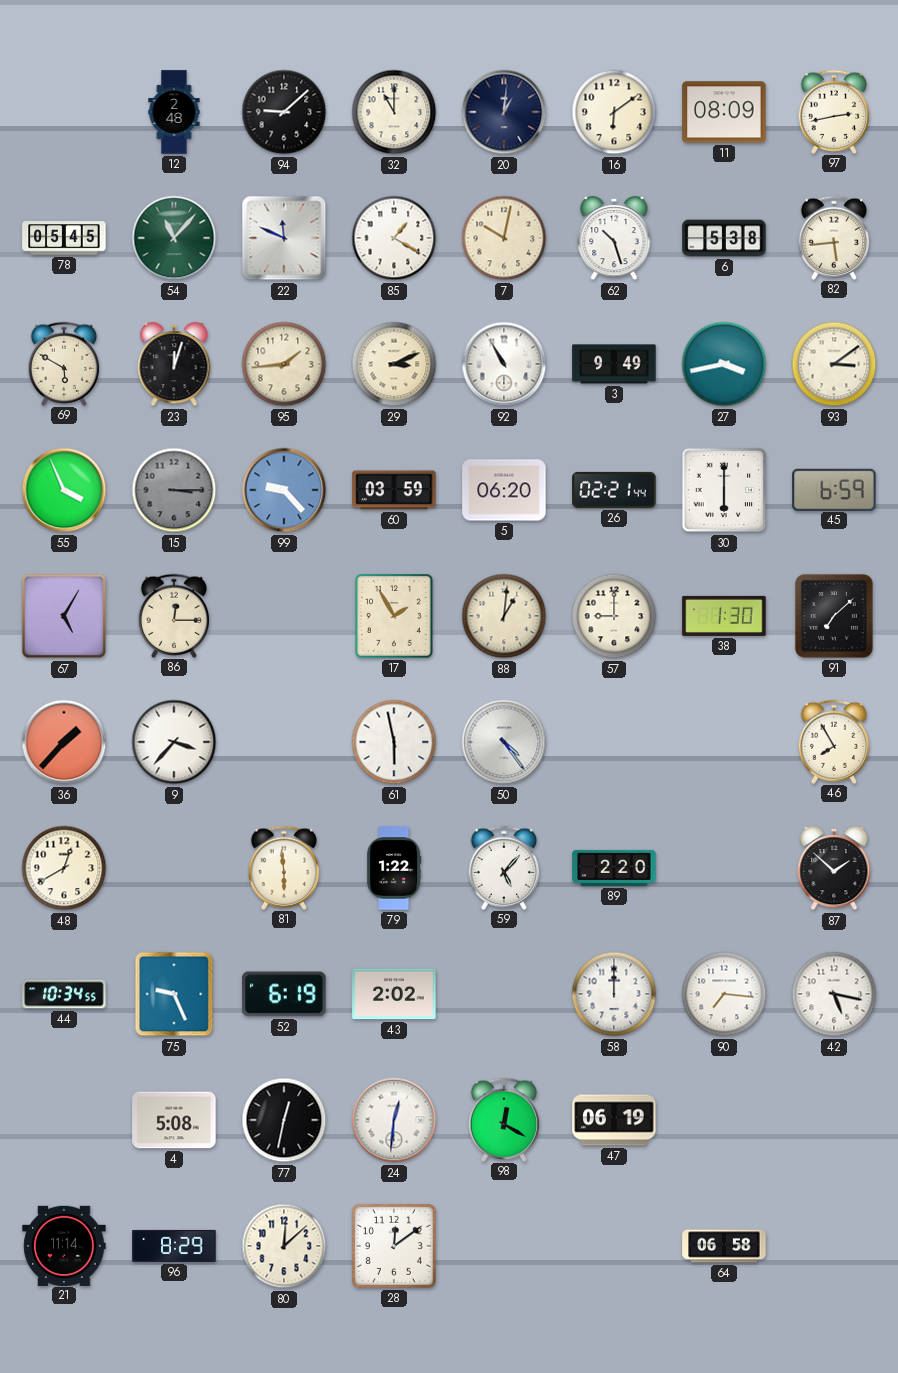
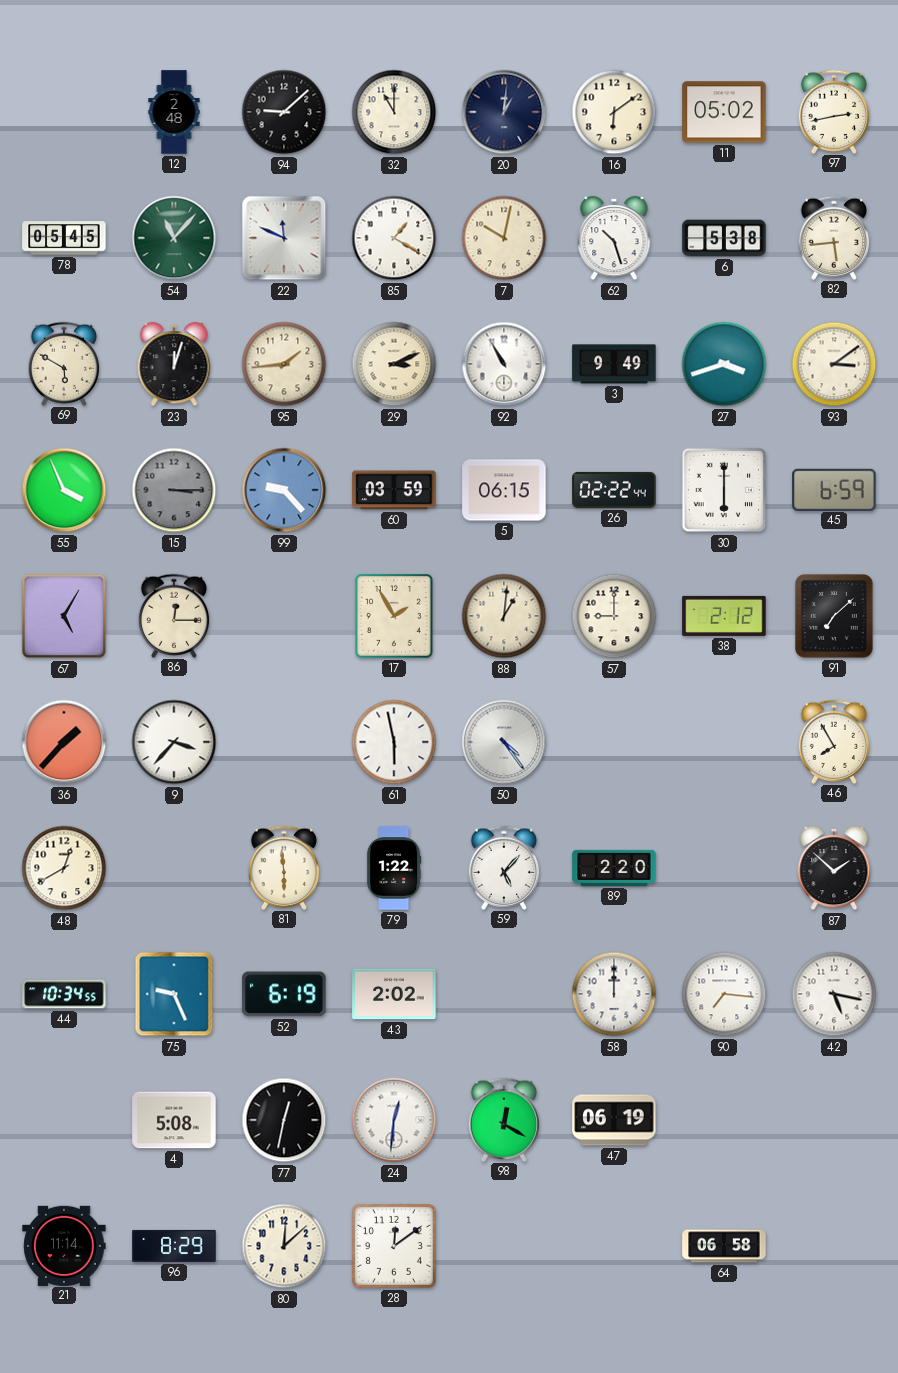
11: 08:09 -> 05:02 (724, 112)
27: 3:43 -> 3:42 (724, 364)
5: 06:20 -> 06:15 (504, 490)
26: 02:21 -> 02:22 (614, 490)
38: 1:30 -> 2:12 (724, 616)
